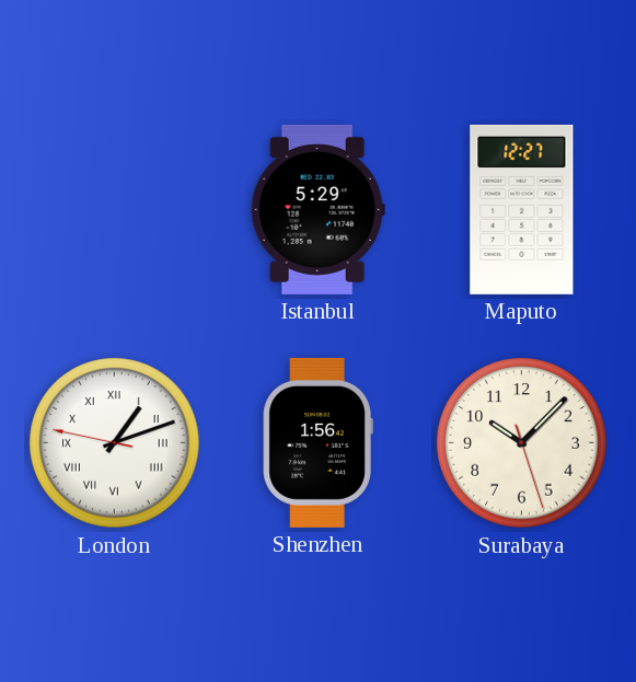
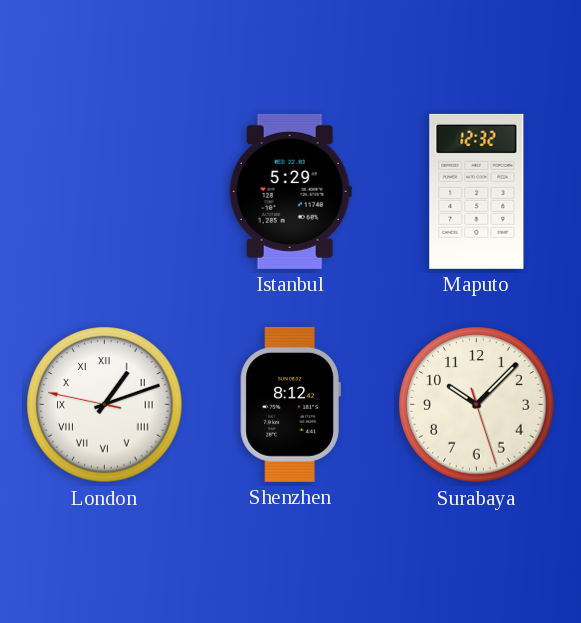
Maputo: 12:27 -> 12:32 (477, 191)
Shenzhen: 1:56 -> 8:12 (290, 404)
